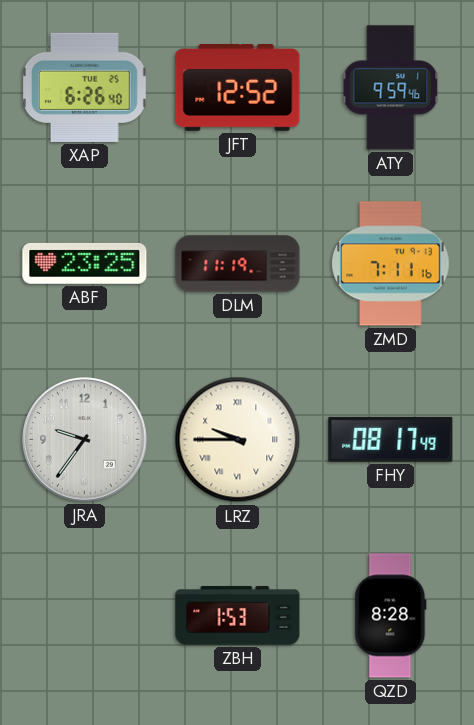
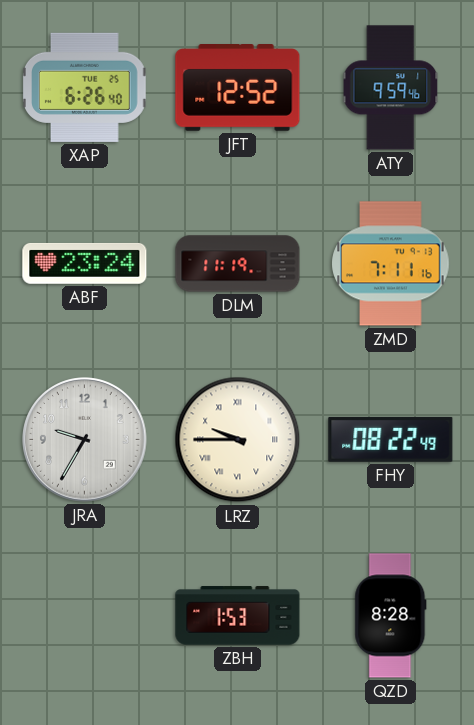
ABF: 23:25 -> 23:24 (85, 263)
JRA: 9:36 -> 9:35 (85, 440)
FHY: 08:17 -> 08:22 (391, 439)
